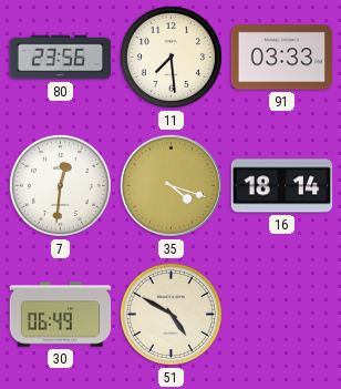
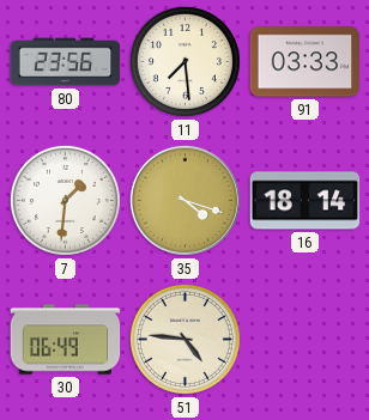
7: 12:31 -> 1:31 (65, 200)
51: 4:50 -> 4:46 (184, 339)
